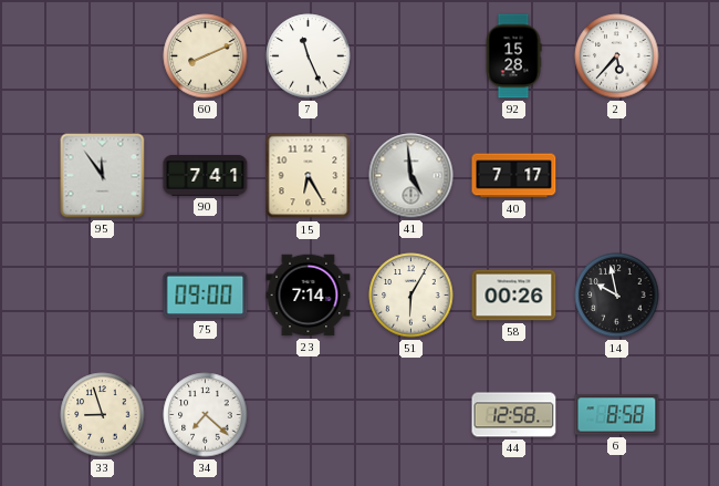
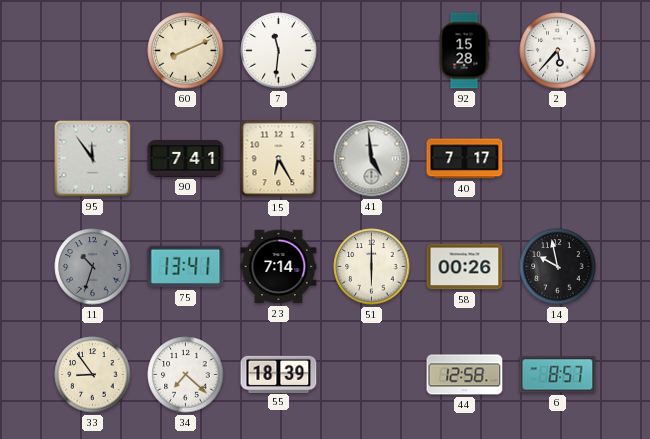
7: 11:26 -> 11:31 (279, 51)
11: none -> 10:33 (93, 267)
75: 09:00 -> 13:41 (186, 267)
51: 6:05 -> 6:00 (372, 267)
33: 8:57 -> 8:54 (93, 375)
55: none -> 18:39 (279, 374)
6: 8:58 -> 8:57 (558, 375)
